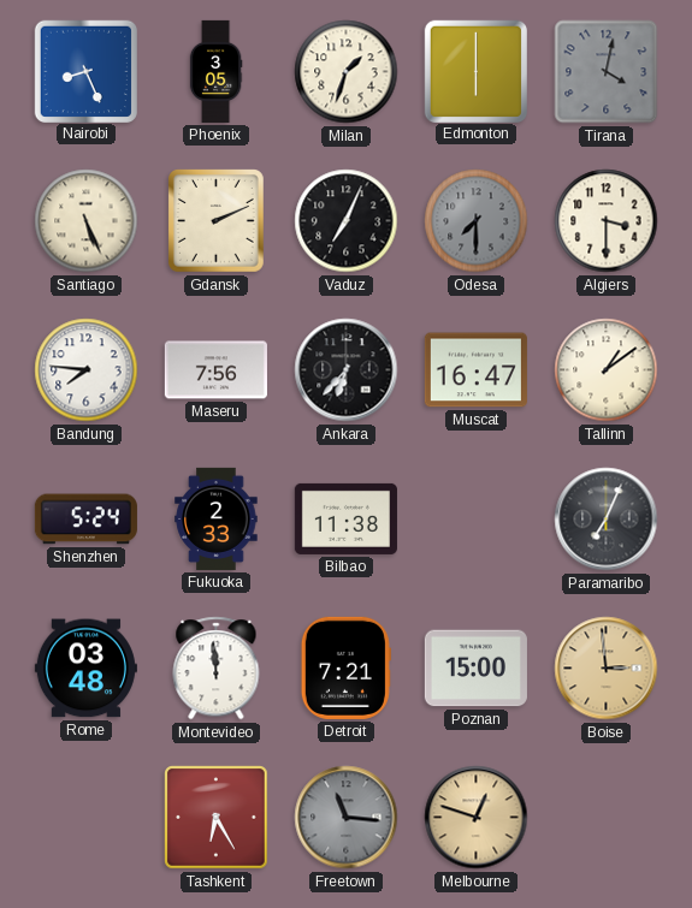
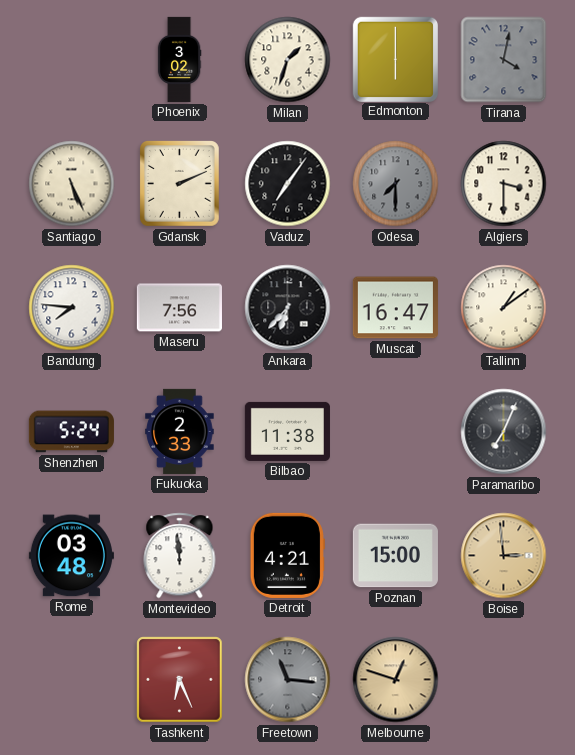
Nairobi: 8:26 -> none (85, 71)
Phoenix: 3:05 -> 3:02 (179, 59)
Vaduz: 7:04 -> 7:06 (288, 184)
Detroit: 7:21 -> 4:21 (287, 555)
Tashkent: 6:25 -> 6:26 (180, 680)
